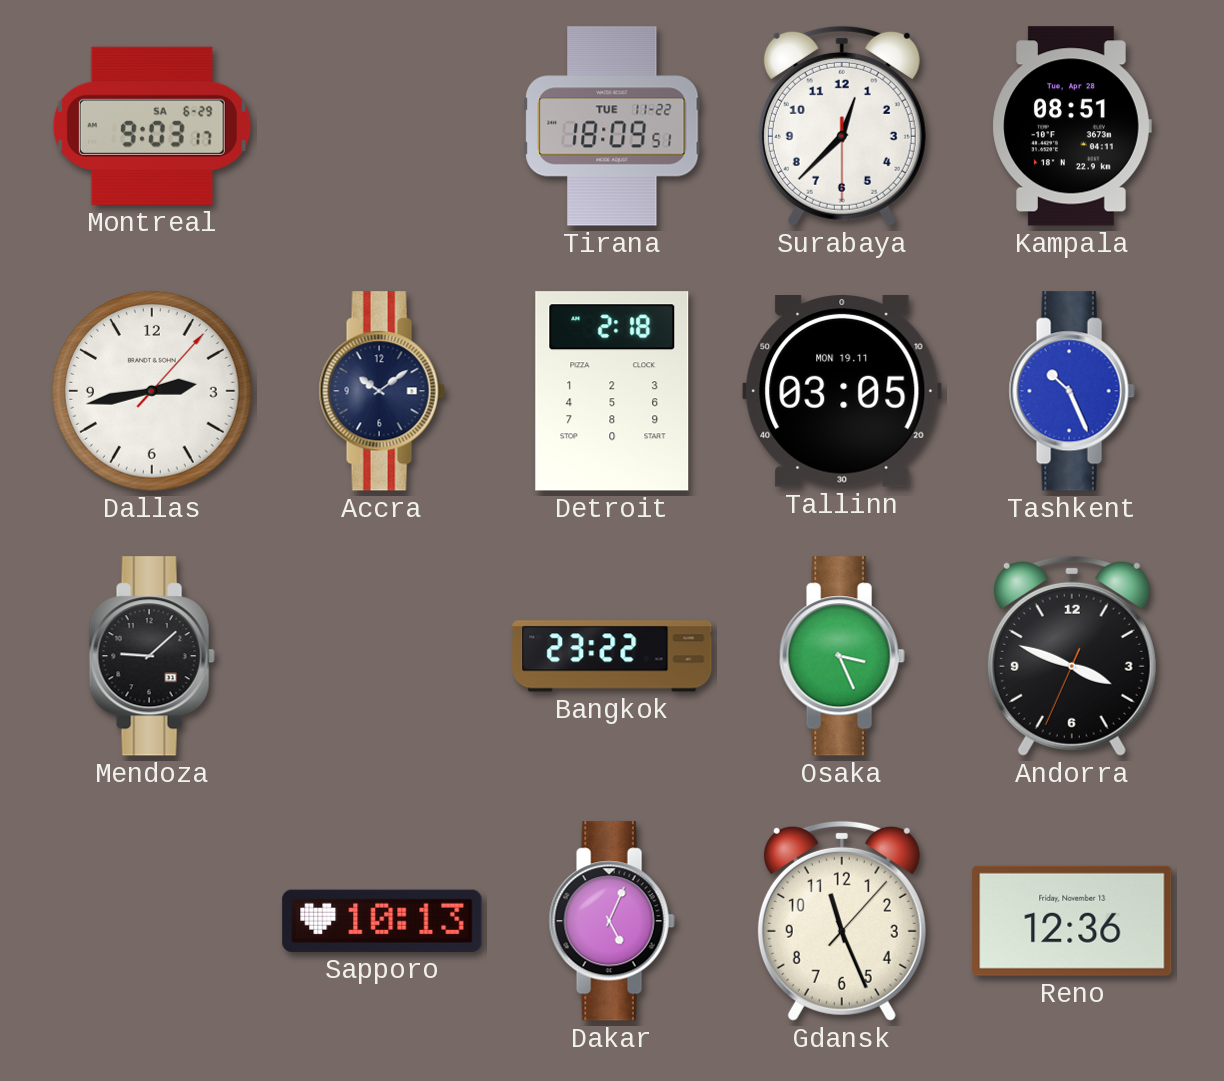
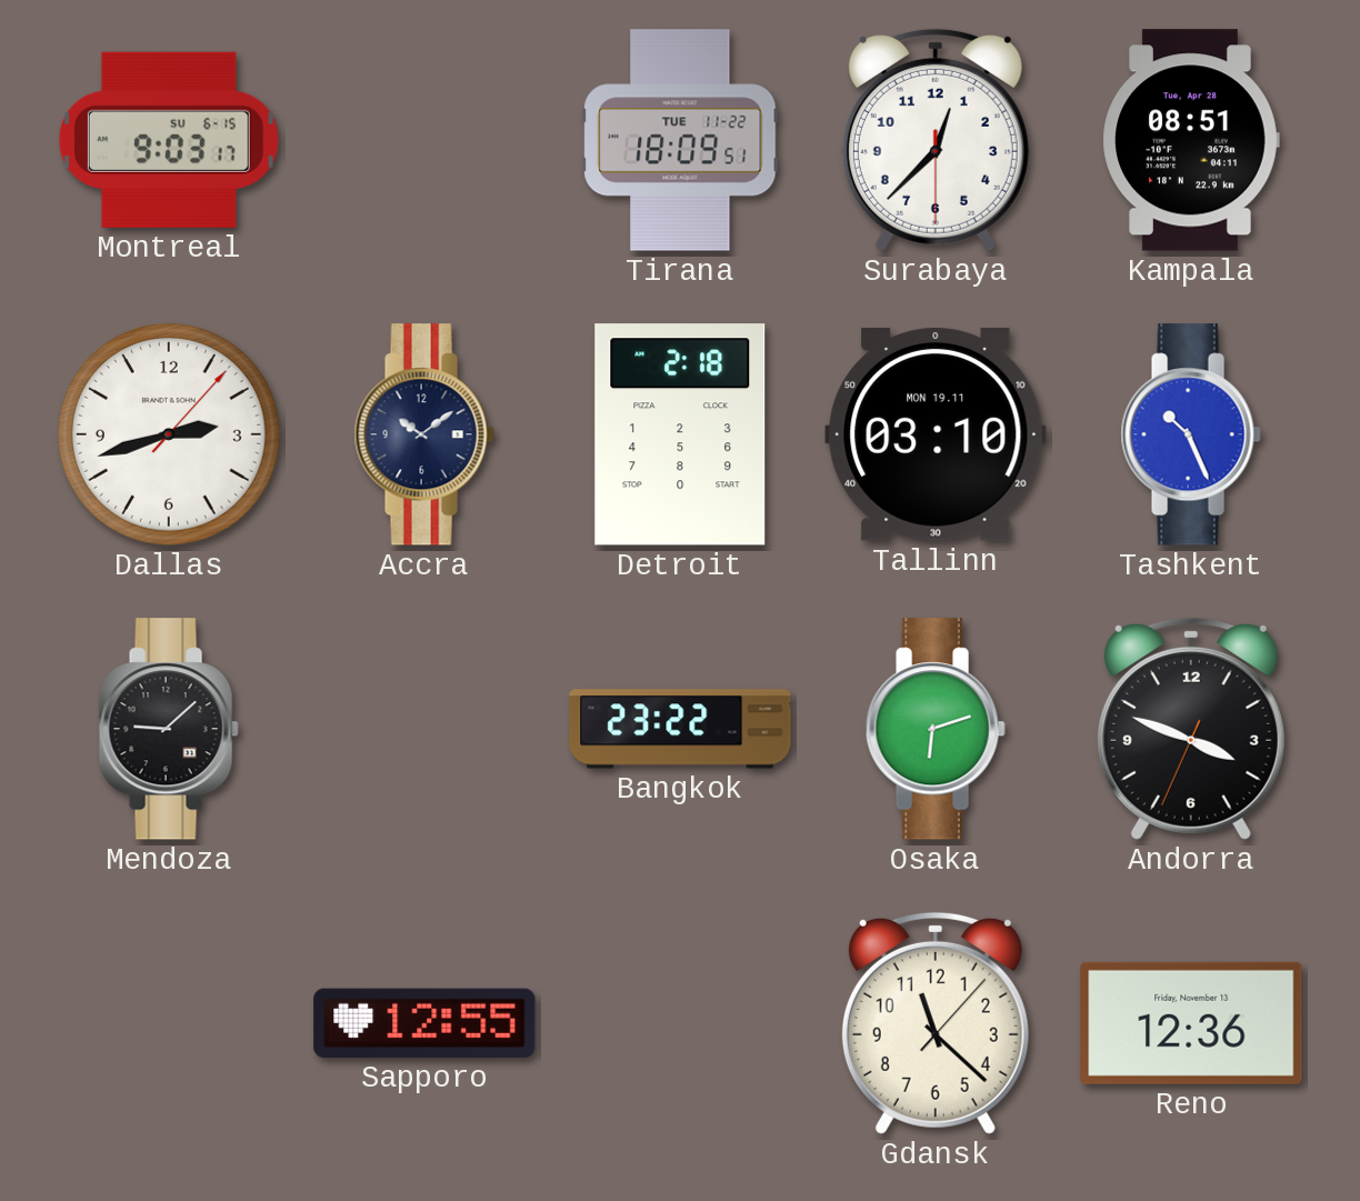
Montreal date: SA 6-29 -> SU 6-15 (169, 140)
Dallas: 2:43 -> 2:42 (169, 434)
Tallinn: 03:05 -> 03:10 (936, 436)
Osaka: 3:26 -> 6:12 (936, 729)
Sapporo: 10:13 -> 12:55 (424, 1023)
Dakar: 5:04 -> none (612, 921)
Gdansk: 11:26 -> 11:22 (936, 1023)
